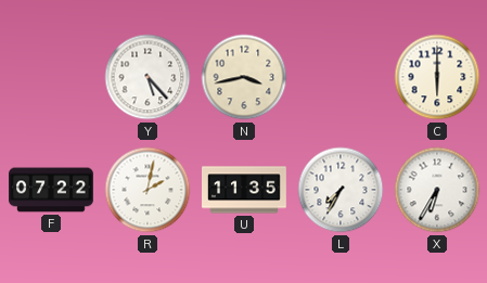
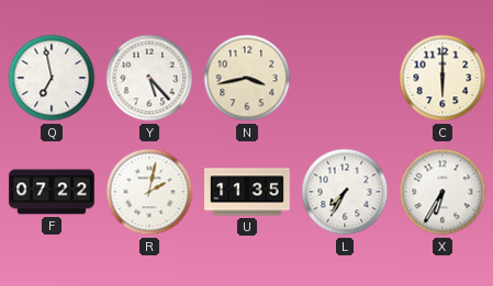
Q: none -> 6:58 (52, 78)
